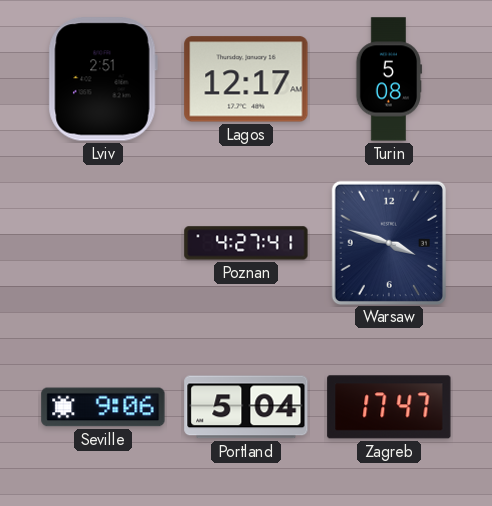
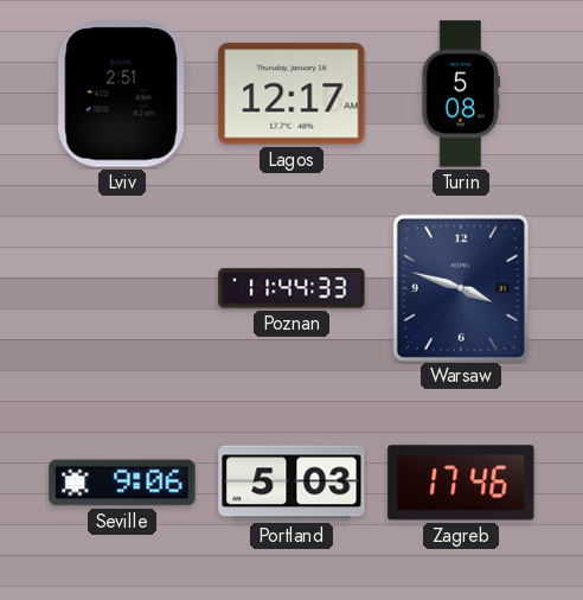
Poznan: 4:27 -> 11:44 (291, 288)
Portland: 5:04 -> 5:03 (291, 483)
Zagreb: 17:47 -> 17:46 (461, 483)
